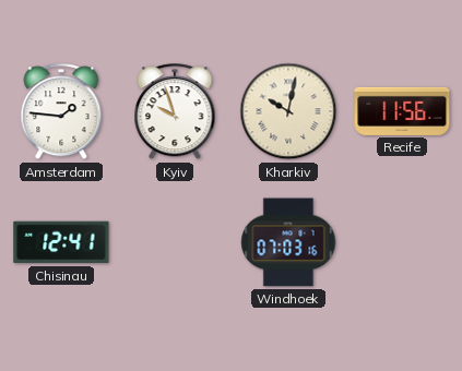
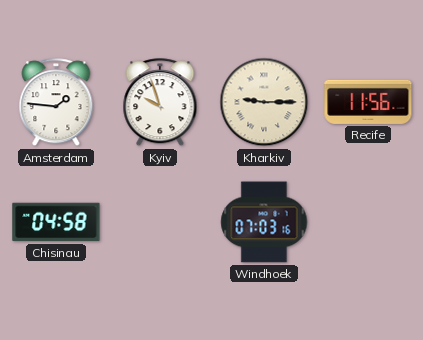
Kharkiv: 10:02 -> 9:15 (264, 102)
Chisinau: 12:41 -> 04:58 (56, 222)
